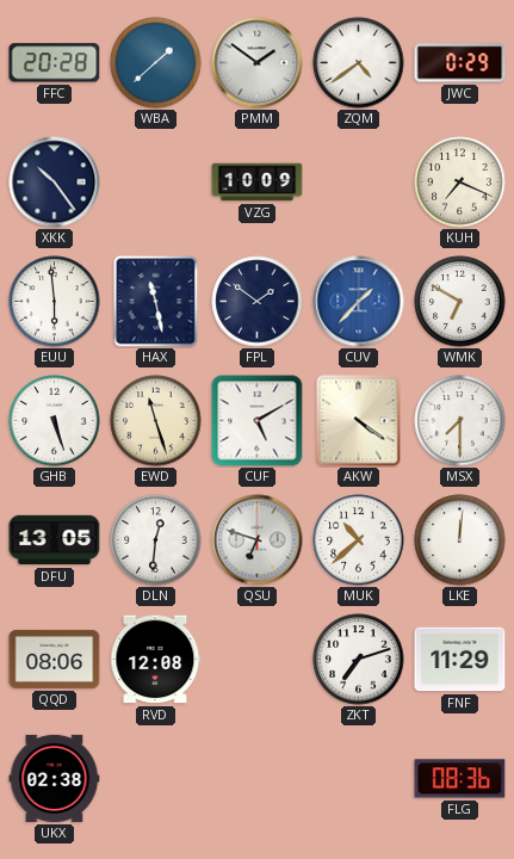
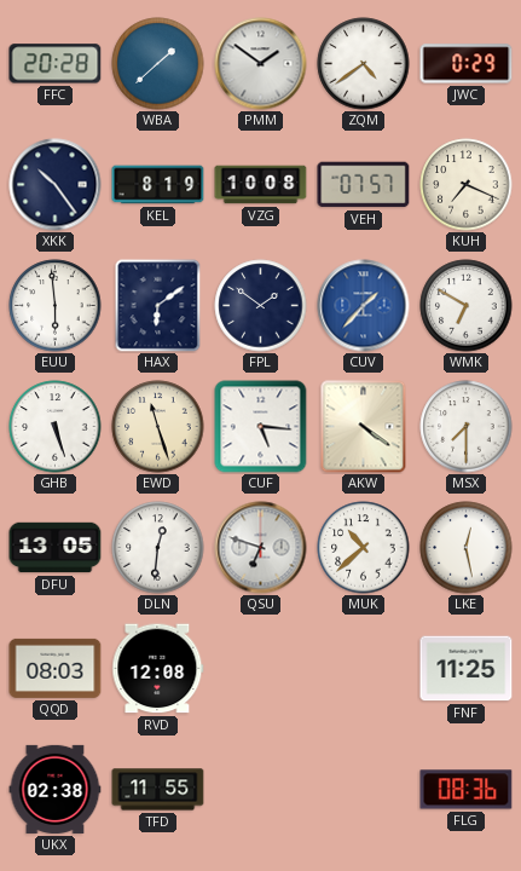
KEL: none -> 8:19 (158, 185)
VZG: 10:09 -> 10:08 (261, 185)
VEH: none -> 07:57 (364, 185)
HAX: 11:28 -> 6:09 (158, 305)
CUF: 5:10 -> 5:16 (261, 427)
LKE: 12:01 -> 12:28 (467, 548)
QQD: 08:06 -> 08:03 (56, 668)
ZKT: 7:12 -> none (359, 660)
FNF: 11:29 -> 11:25 (467, 669)
TFD: none -> 11:55 (158, 790)
